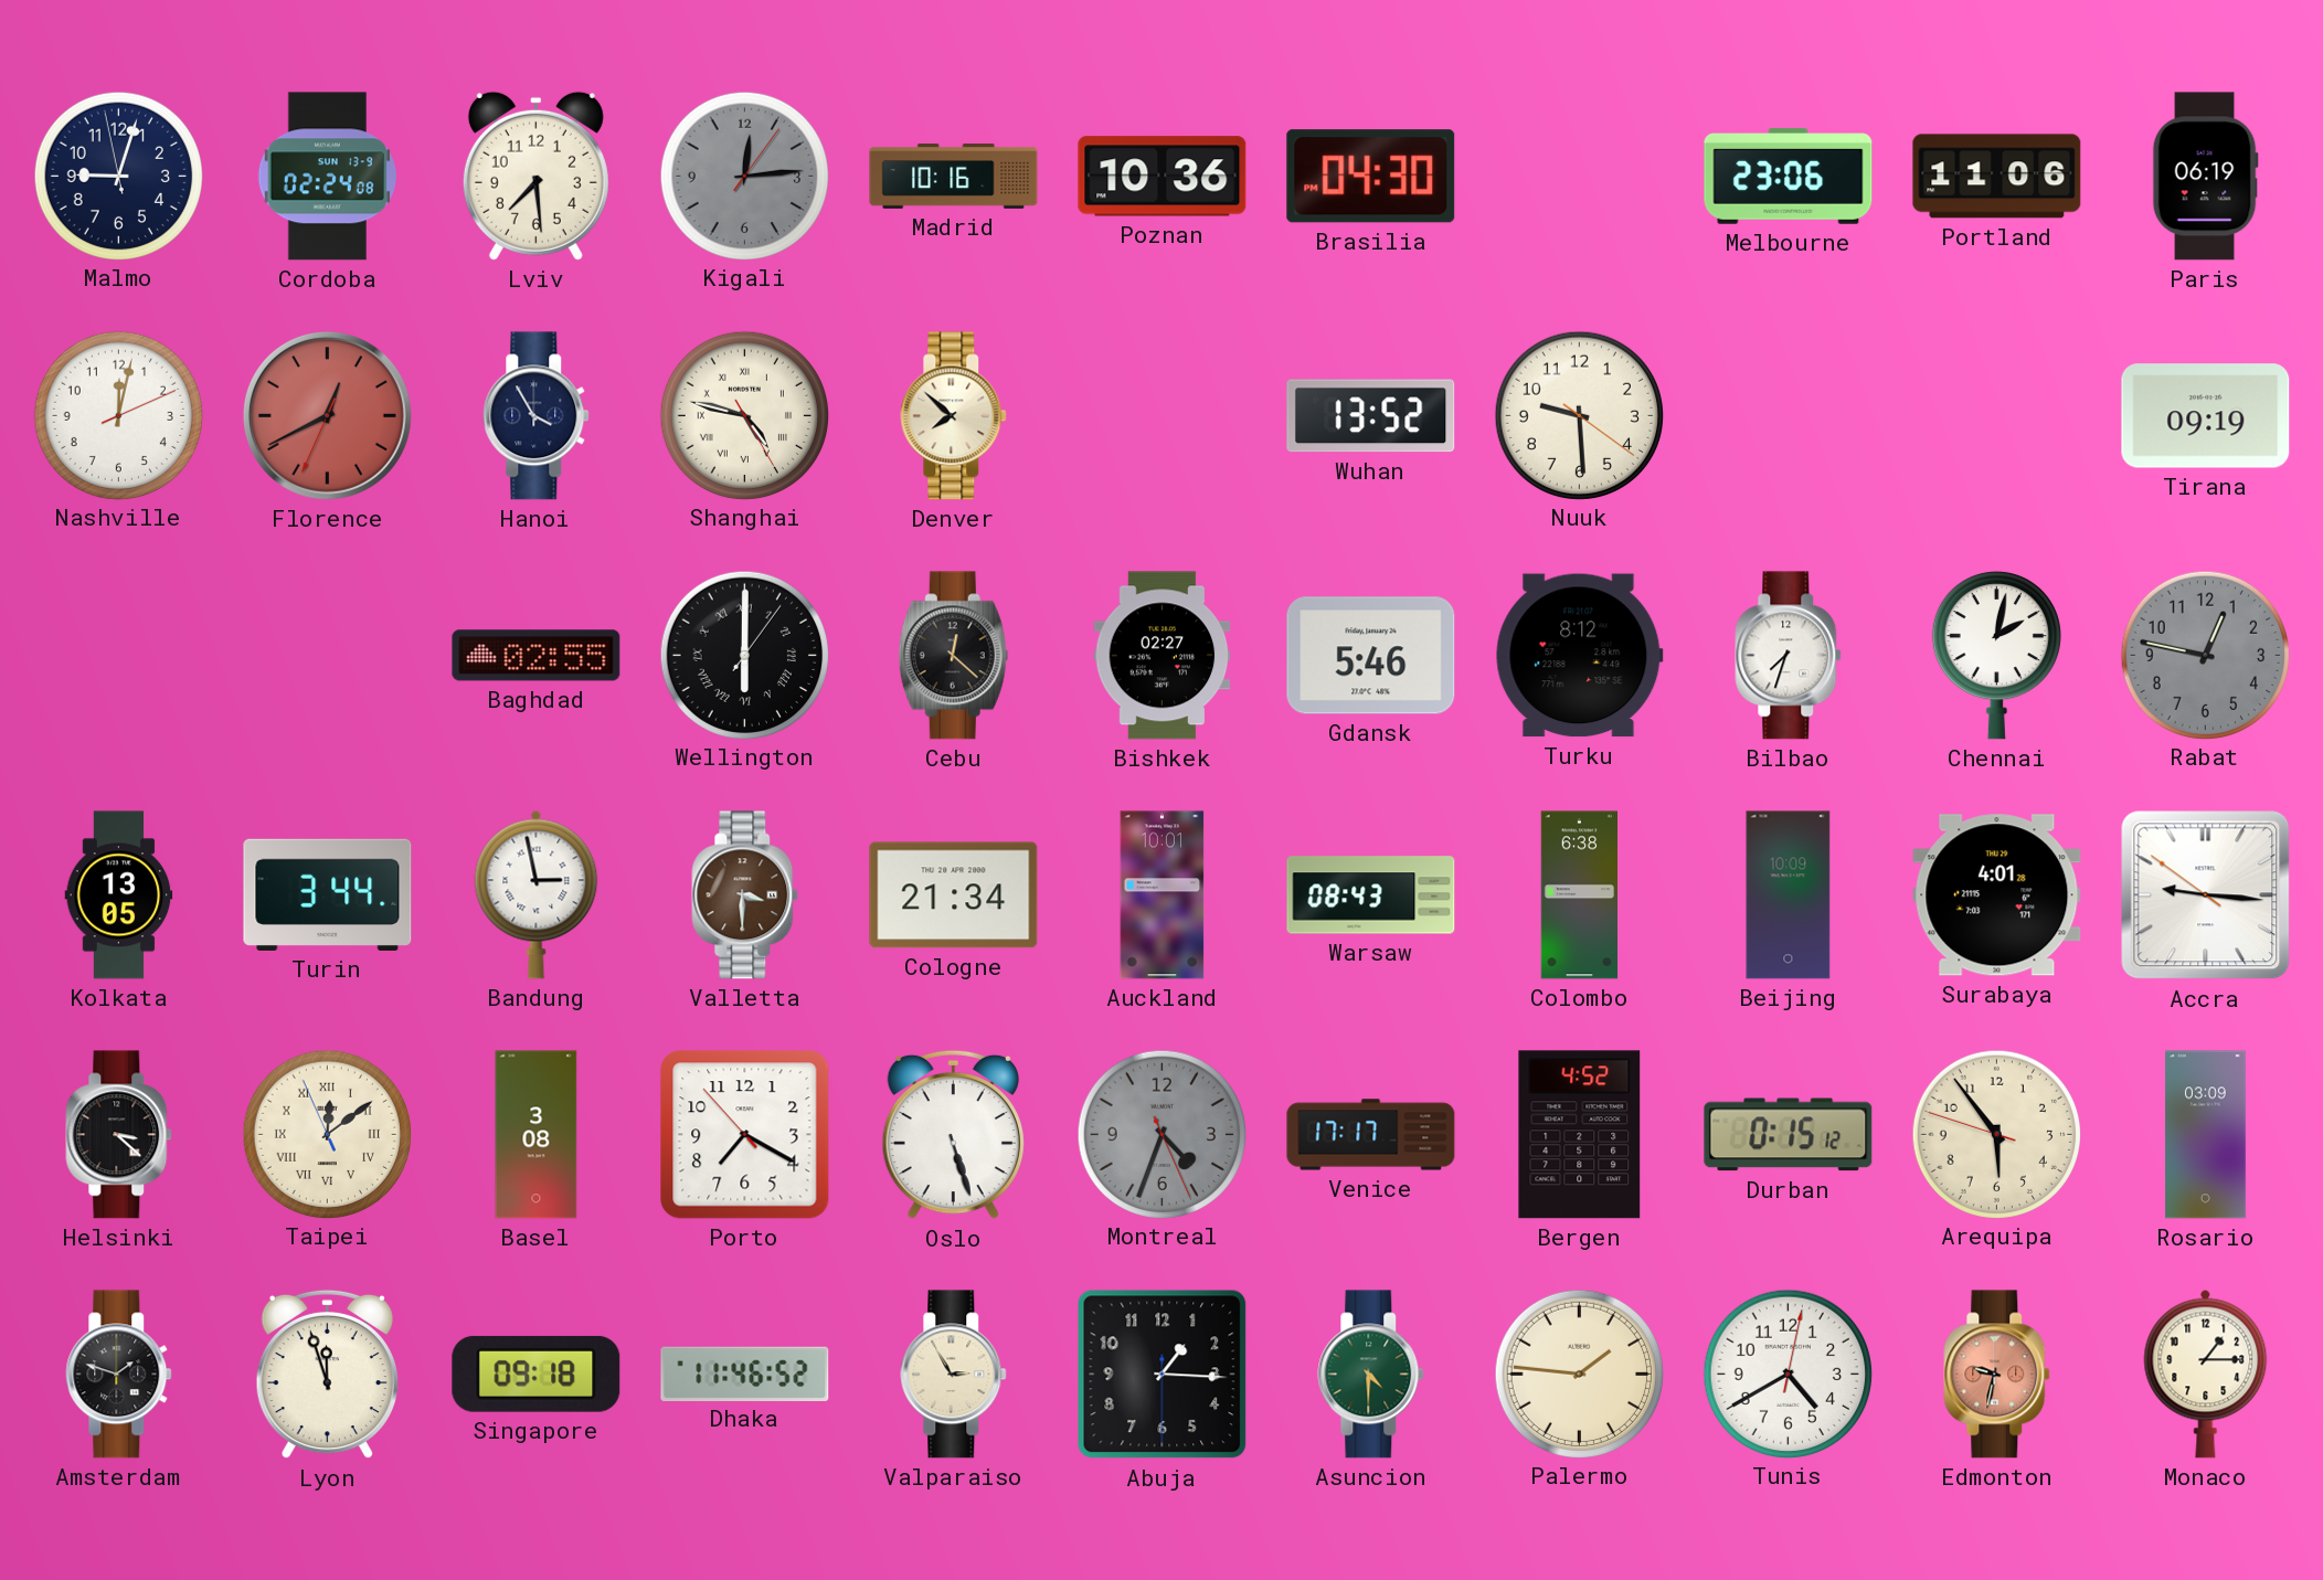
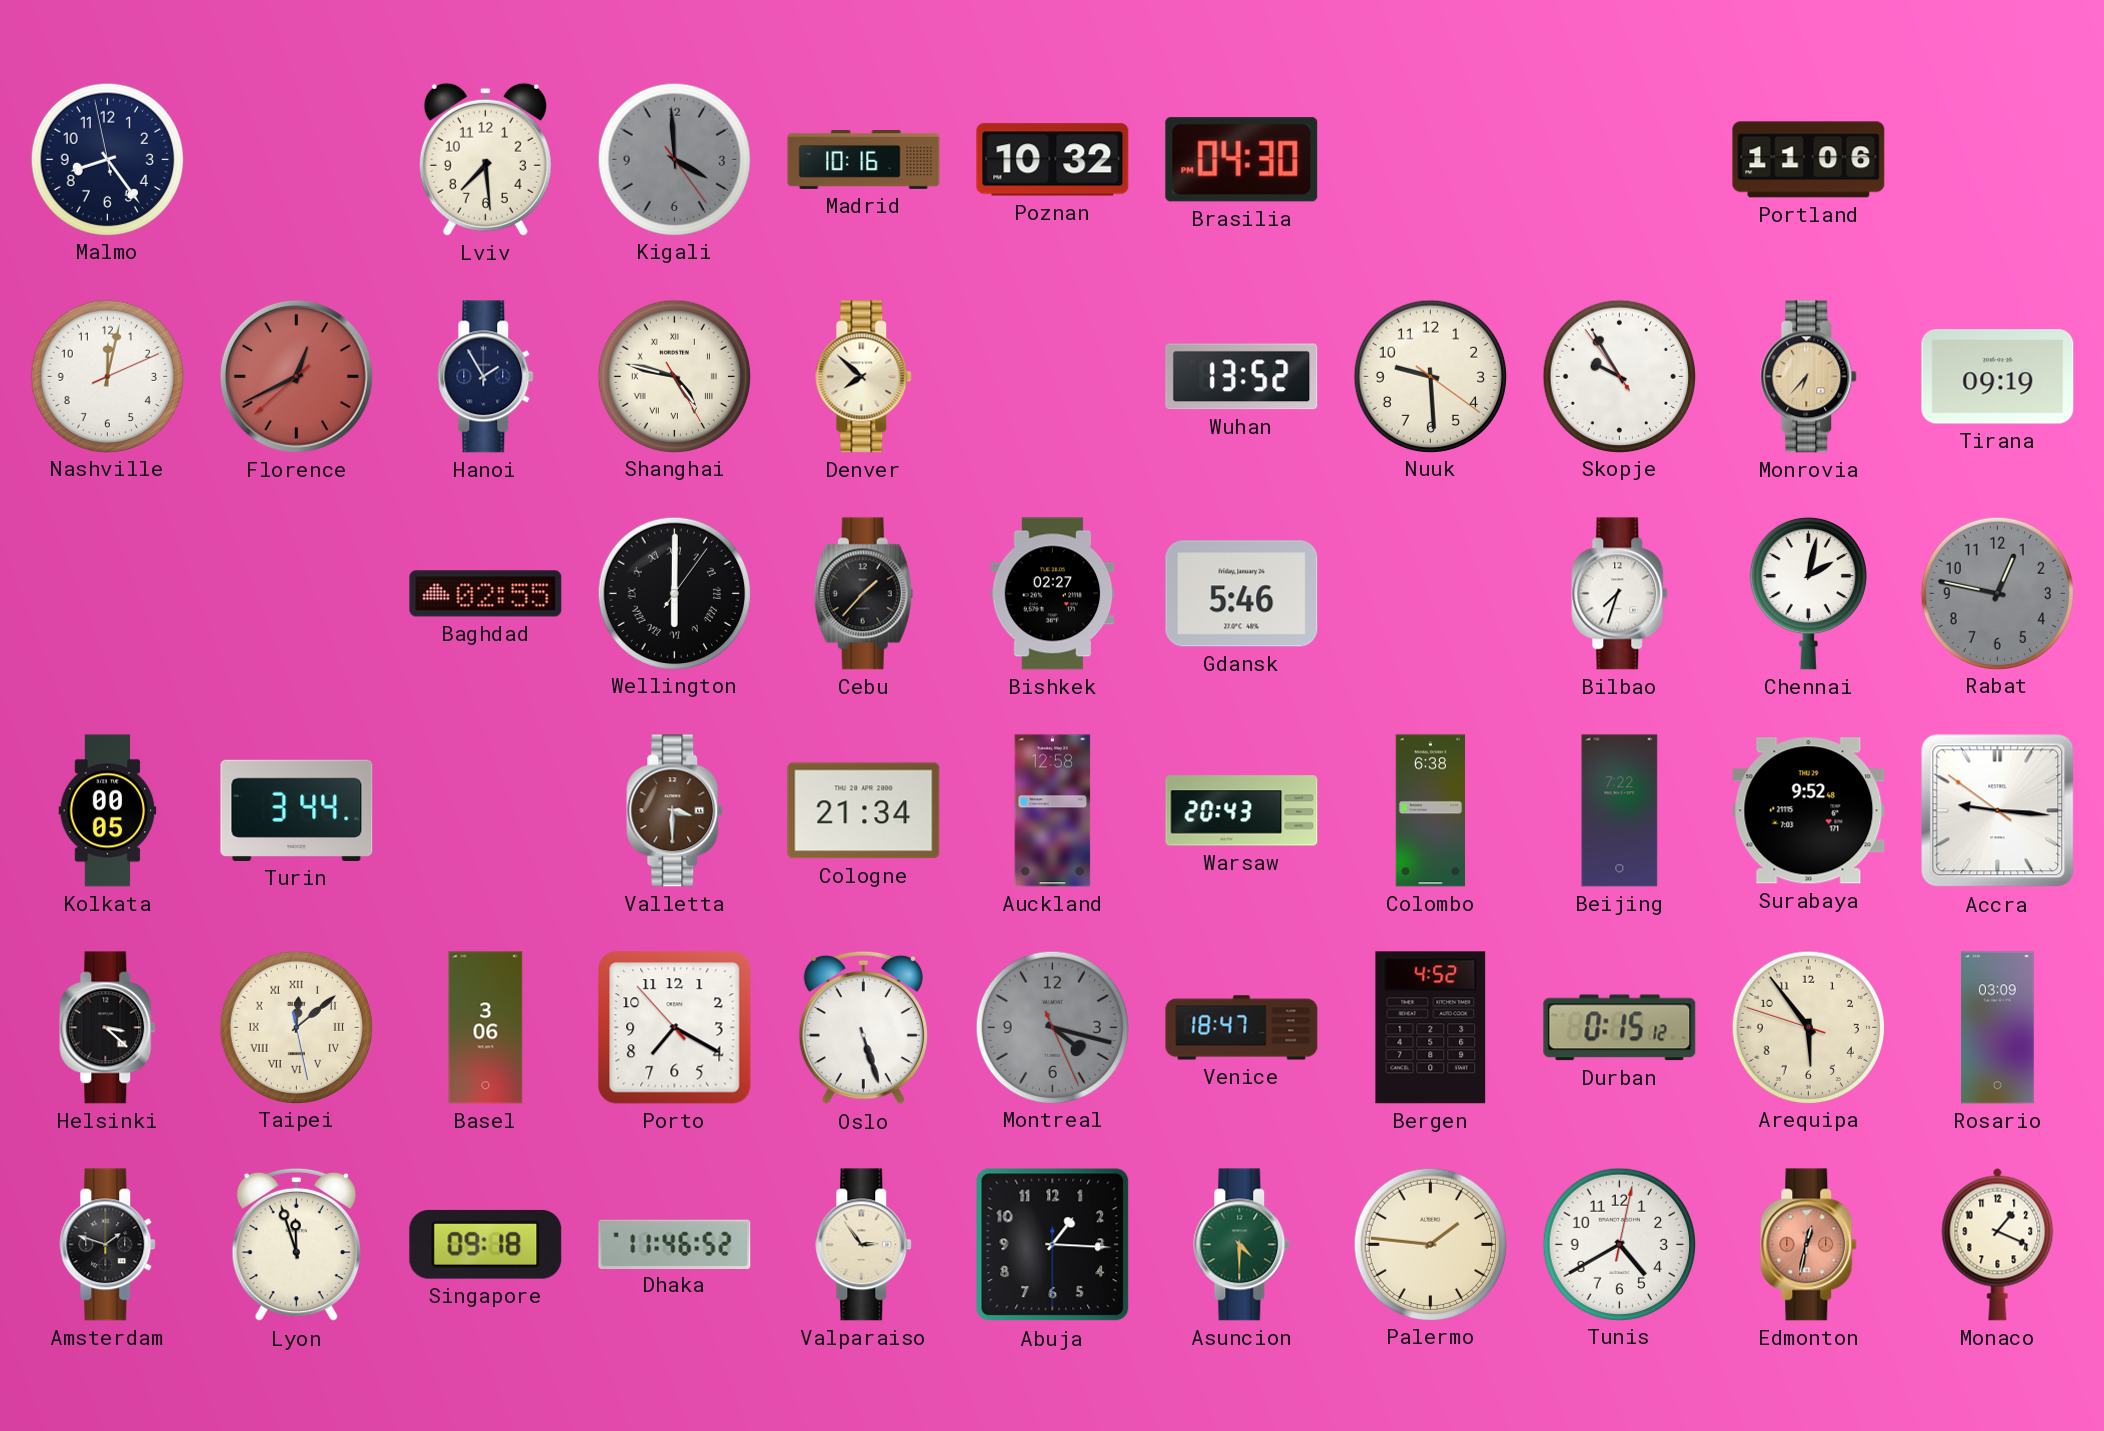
Malmo: 9:02 -> 8:23 (107, 159)
Cordoba: 02:24 -> none (327, 177)
Kigali: 12:14 -> 3:59 (674, 159)
Poznan: 10:36 -> 10:32 (1053, 160)
Melbourne: 23:06 -> none (1789, 177)
Paris: 06:19 -> none (2205, 177)
Florence: 12:40:34 -> 12:40:38 (296, 376)
Hanoi: 3:55 -> 1:55 (486, 377)
Skopje: none -> 9:54 (1619, 376)
Monrovia: none -> 6:37 (1809, 377)
Cebu: 12:22 -> 1:37 (863, 594)
Turku: 8:12 -> none (1579, 656)
Kolkata: 13:05 -> 00:05 (108, 811)
Bandung: 2:58 -> none (537, 894)
Auckland: 10:01 -> 12:58 (1053, 811)
Warsaw: 08:43 -> 20:43 (1242, 811)
Beijing: 10:09 -> 7:22 (1620, 811)
Surabaya: 4:01 -> 9:52 (1809, 811)
Taipei: 12:08:56 -> 12:08:28 (296, 1027)
Basel: 3:08 -> 3:06 (486, 1028)
Montreal: 4:33 -> 4:17 (1052, 1027)
Venice: 17:17 -> 18:47 (1242, 1028)
Valparaiso: 2:55 -> 2:54 (864, 1245)
Edmonton: 9:32 -> 12:32 (1809, 1245)
Monaco: 1:15 -> 1:19 (1998, 1244)
